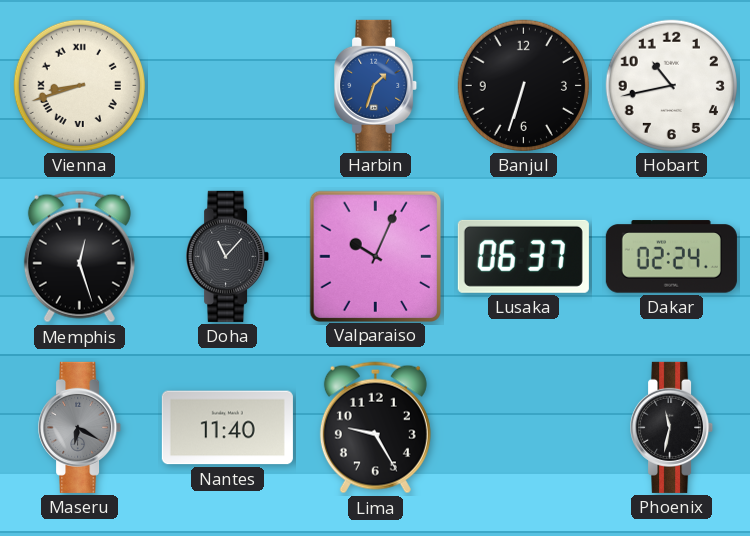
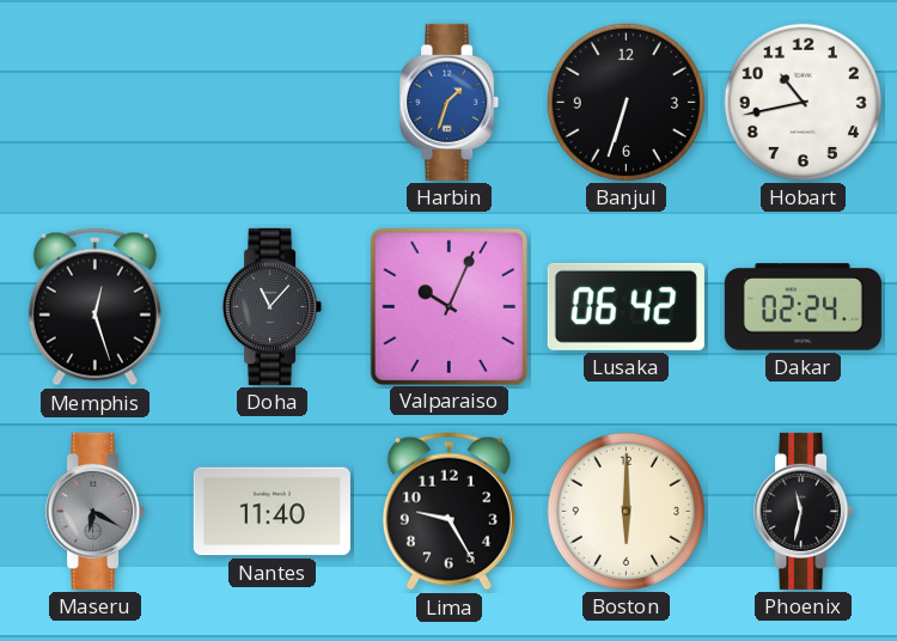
Vienna: 8:42 -> none (79, 85)
Lusaka: 06:37 -> 06:42 (626, 306)
Boston: none -> 6:00 (626, 511)
